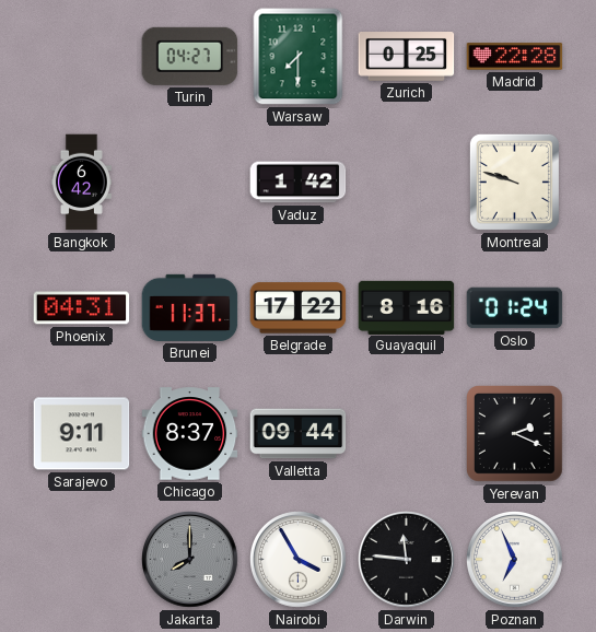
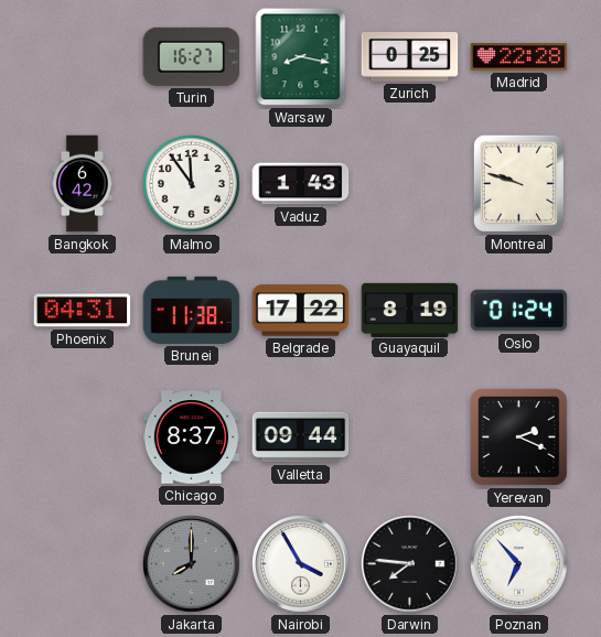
Turin: 04:27 -> 16:27 (192, 56)
Warsaw: 7:30 -> 8:17 (301, 57)
Malmo: none -> 11:54 (192, 184)
Vaduz: 1:42 -> 1:43 (301, 184)
Brunei: 11:37 -> 11:38 (192, 310)
Guayaquil: 8:16 -> 8:19 (410, 310)
Sarajevo: 9:11 -> none (82, 434)
Darwin: 11:46 -> 7:46 (410, 564)
Poznan: 6:56 -> 6:53 (519, 564)
